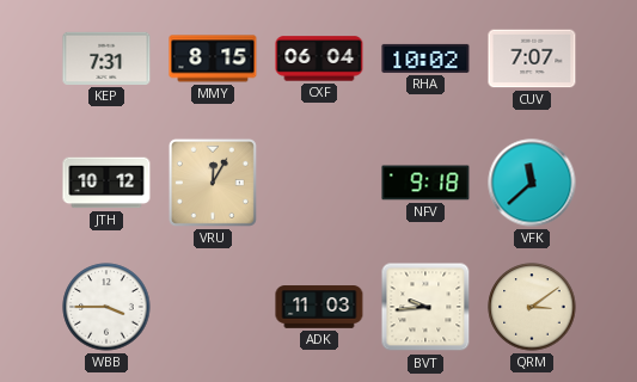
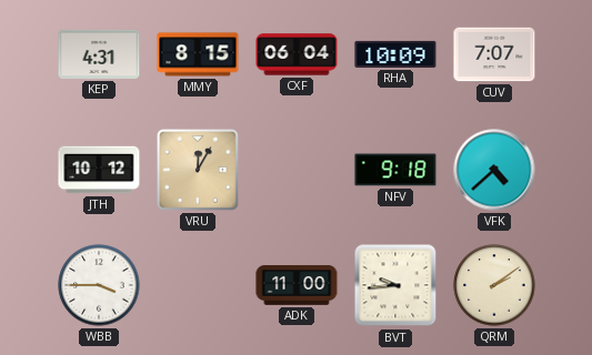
KEP: 7:31 -> 4:31 (99, 54)
RHA: 10:02 -> 10:09 (395, 54)
VFK: 11:38 -> 4:38 (494, 170)
ADK: 11:03 -> 11:00 (297, 285)
QRM: 3:09 -> 2:09 (494, 285)
